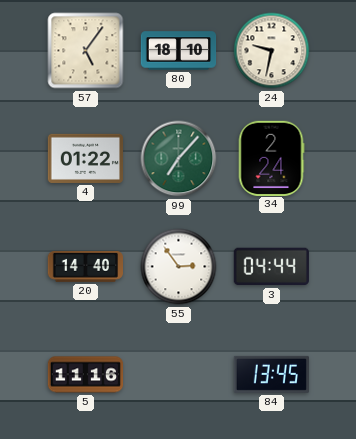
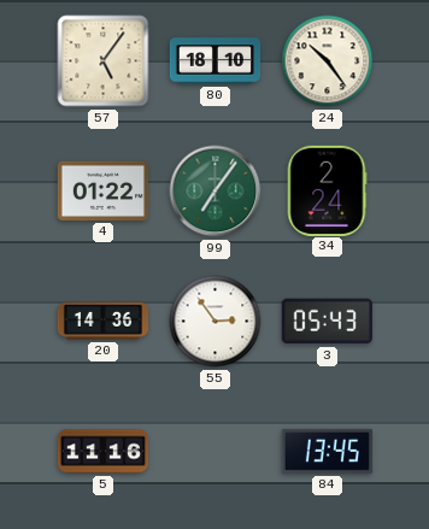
24: 9:32 -> 10:24 (328, 61)
99: 7:07 -> 7:06 (216, 192)
20: 14:40 -> 14:36 (102, 322)
3: 04:44 -> 05:43 (327, 322)
